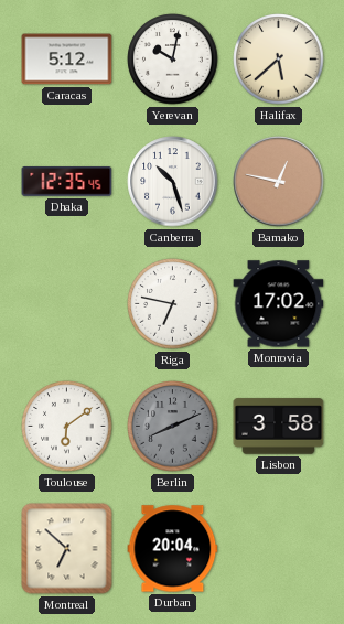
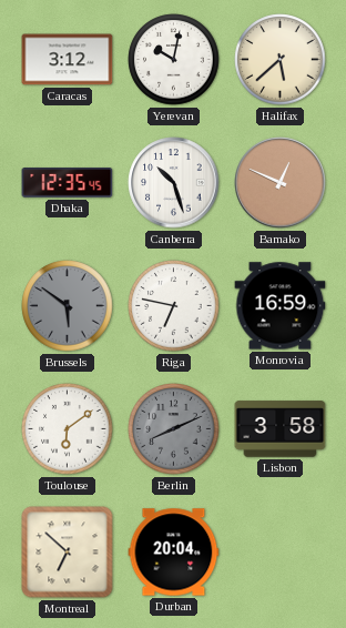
Caracas: 5:12 -> 3:12 (68, 60)
Bamako: 12:47 -> 12:49 (281, 183)
Brussels: none -> 5:51 (68, 306)
Monrovia: 17:02 -> 16:59 (281, 306)
